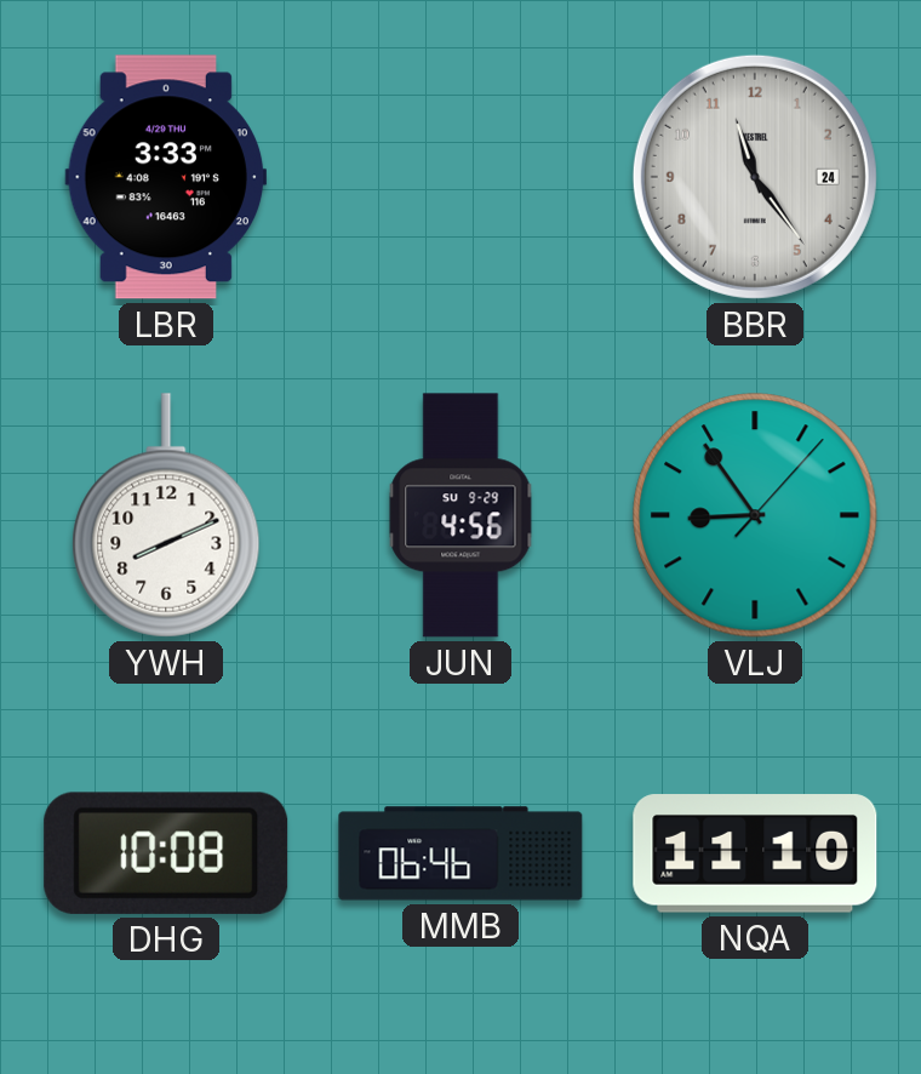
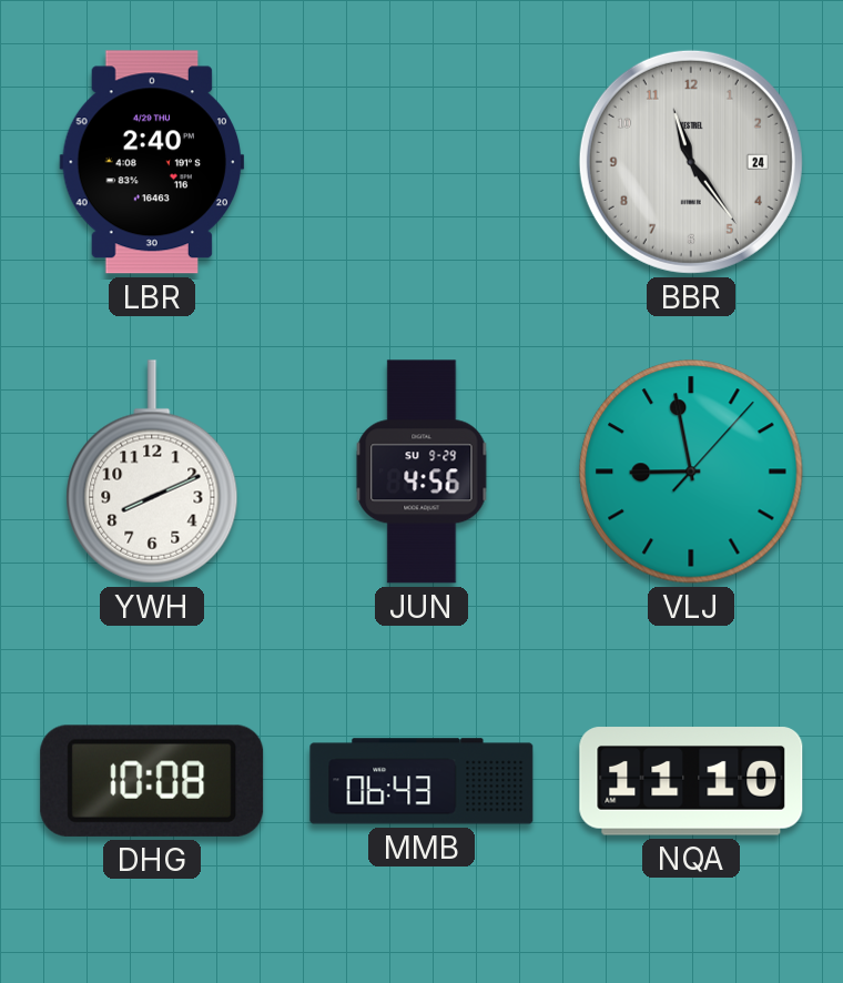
LBR: 3:33 -> 2:40 (152, 162)
VLJ: 8:54 -> 8:58 (691, 472)
MMB: 06:46 -> 06:43 (421, 781)
